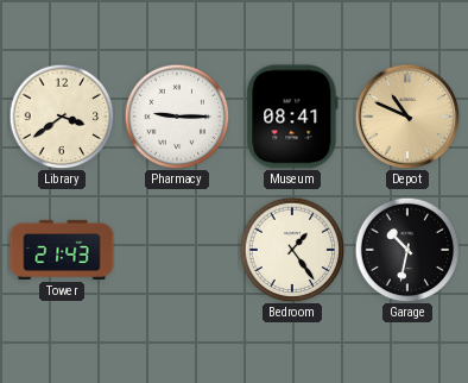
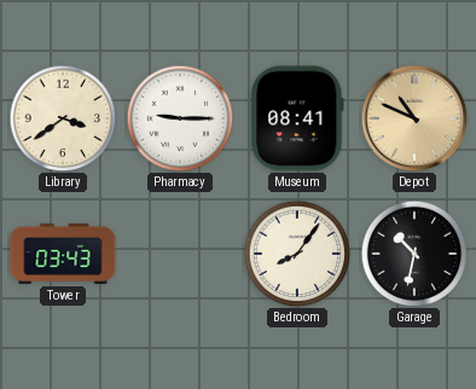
Tower: 21:43 -> 03:43 (63, 254)
Bedroom: 1:24 -> 8:06 (297, 254)
